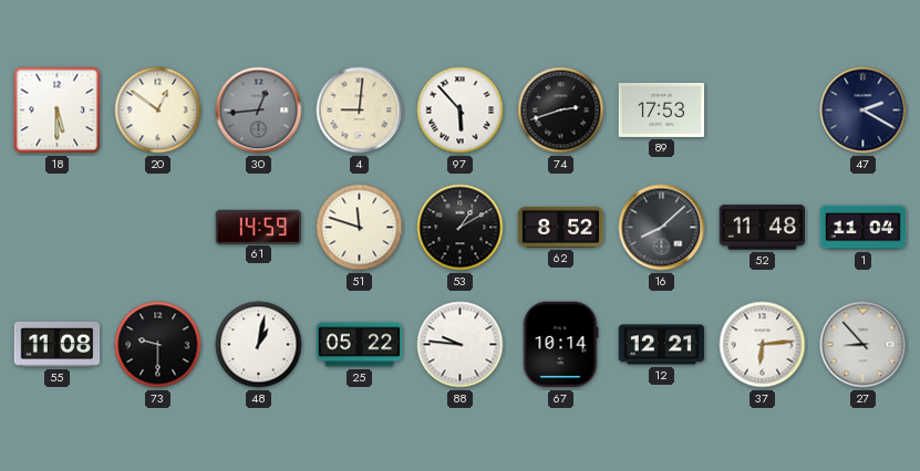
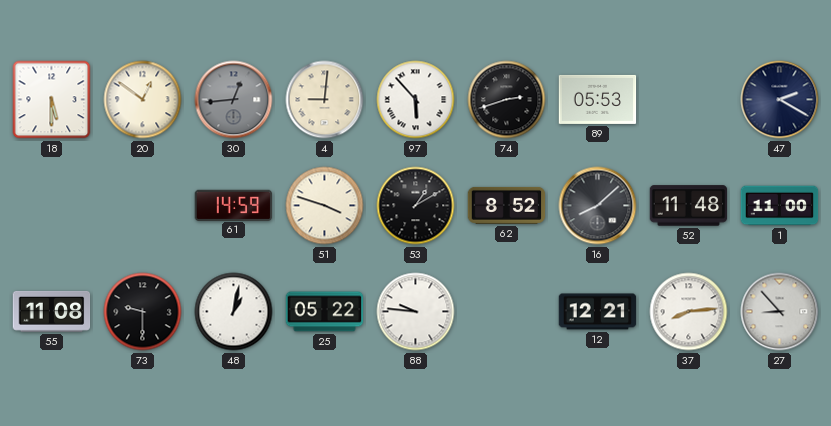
89: 17:53 -> 05:53 (598, 99)
51: 11:48 -> 3:48 (325, 206)
1: 11:04 -> 11:00 (780, 206)
67: 10:14 -> none (560, 345)
37: 6:14 -> 8:14 (689, 312)
